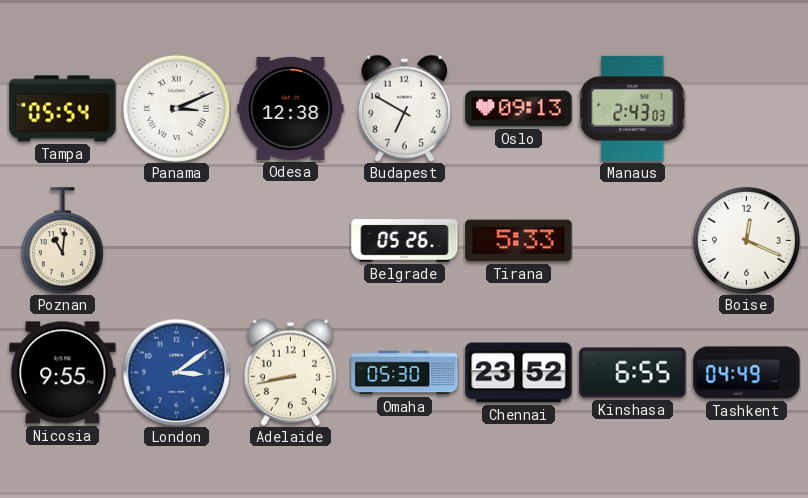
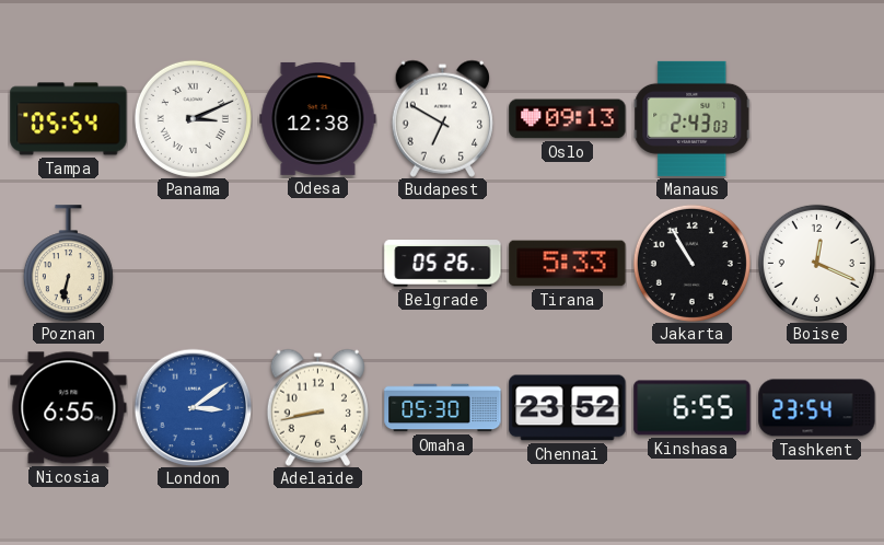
Poznan: 11:01 -> 6:32 (68, 264)
Jakarta: none -> 10:55 (691, 263)
Nicosia: 9:55 -> 6:55 (69, 408)
Tashkent: 04:49 -> 23:54 (817, 408)
